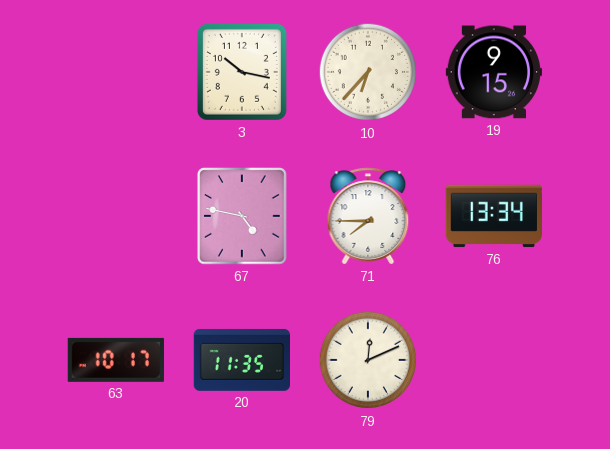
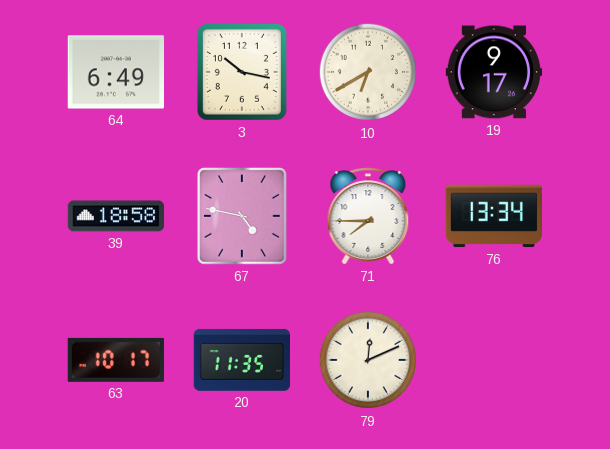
64: none -> 6:49 (115, 72)
10: 6:37 -> 6:40 (368, 72)
19: 9:15 -> 9:17 (494, 72)
39: none -> 18:58 (116, 216)
